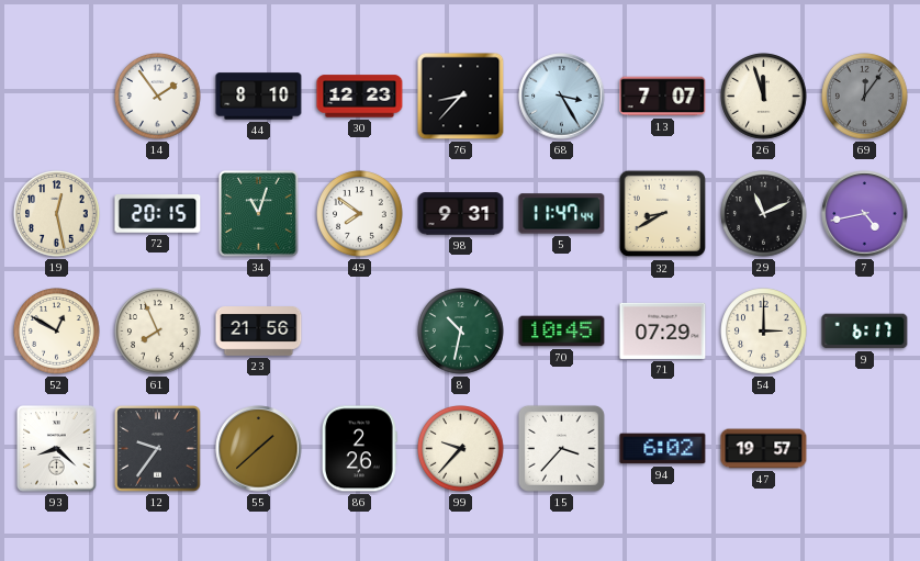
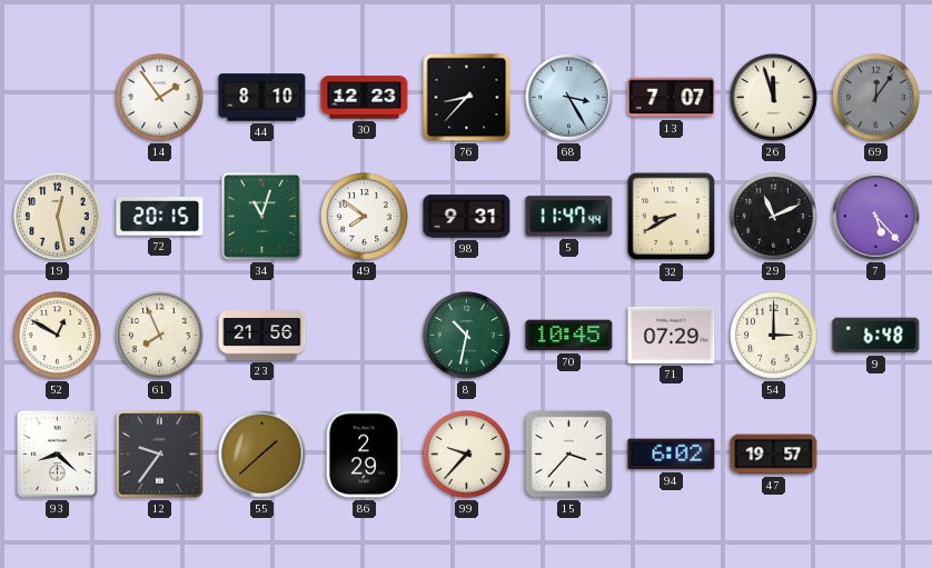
7: 4:43 -> 5:23 (876, 217)
9: 6:17 -> 6:48 (876, 336)
86: 2:26 -> 2:29 (364, 455)
